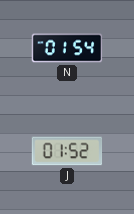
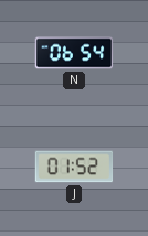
N: 01:54 -> 06:54 (74, 53)
